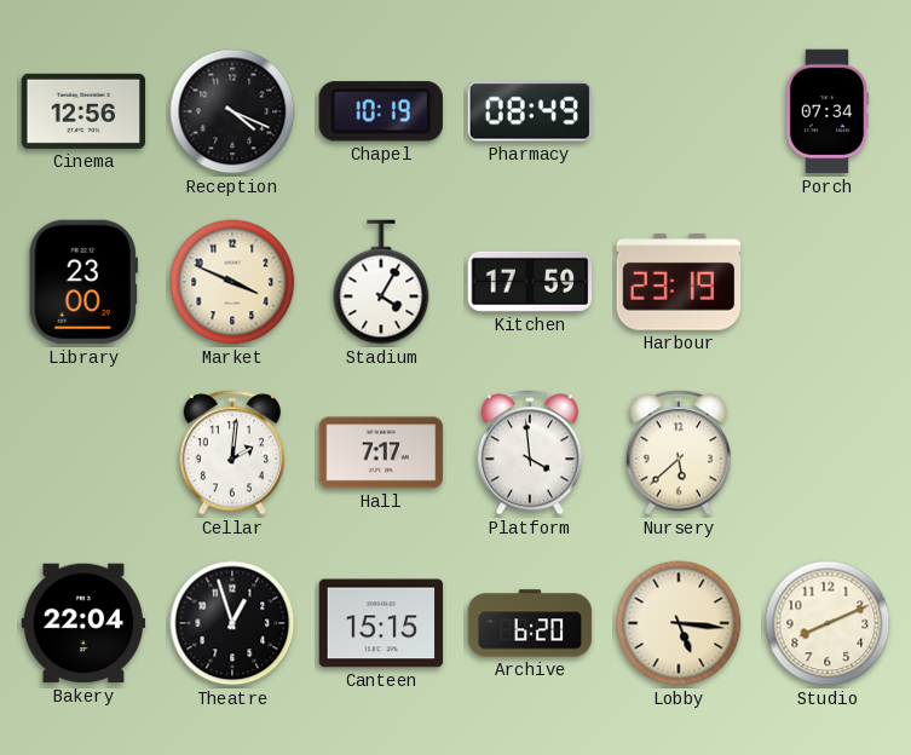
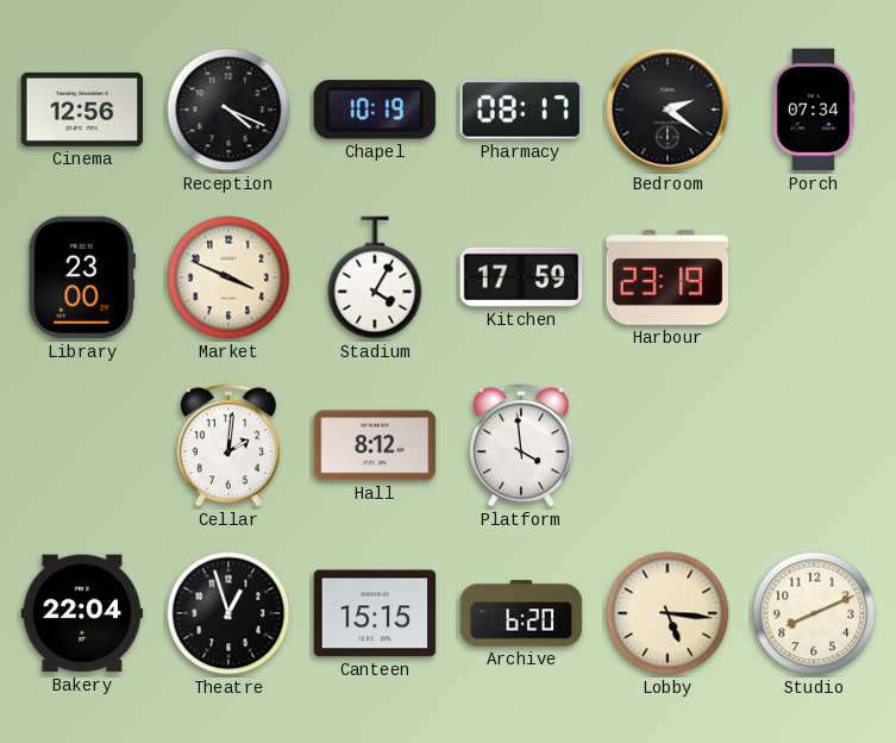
Pharmacy: 08:49 -> 08:17 (520, 110)
Bedroom: none -> 2:21 (668, 110)
Hall: 7:17 -> 8:12 (375, 445)
Nursery: 5:38 -> none (678, 453)
